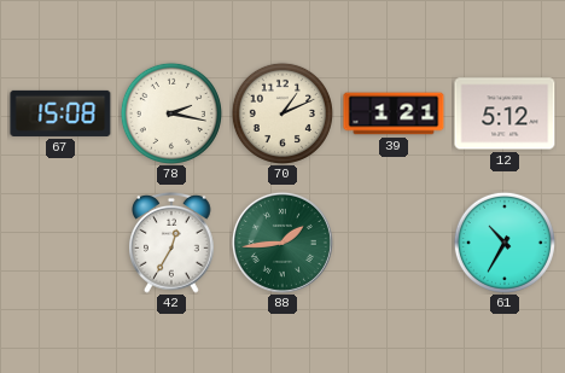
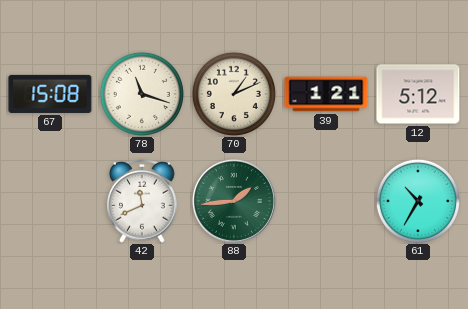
78: 2:17 -> 11:18 (142, 94)
42: 12:35 -> 11:41 (142, 201)
